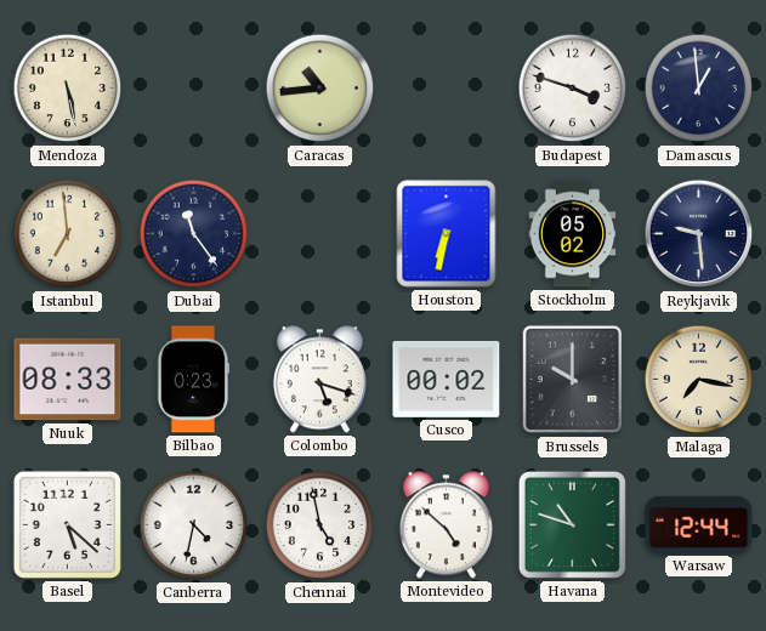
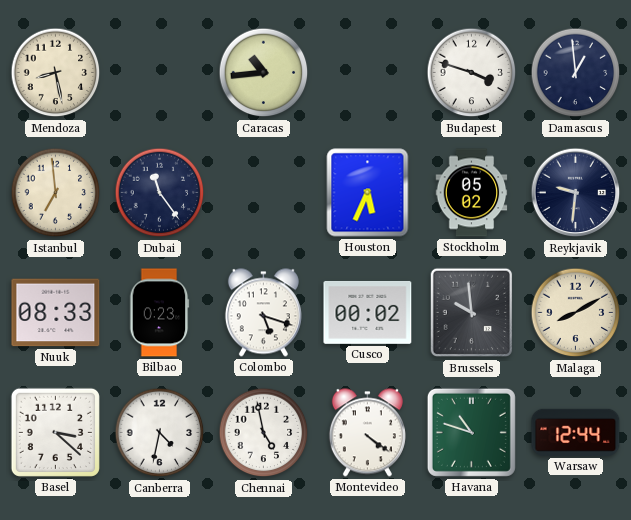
Mendoza: 5:28 -> 8:28 (56, 73)
Houston: 6:32 -> 5:34 (368, 193)
Reykjavik: 9:29 -> 9:31 (576, 193)
Brussels: 10:00 -> 9:59 (472, 313)
Malaga: 7:17 -> 8:10 (576, 313)
Basel: 5:22 -> 3:22 (55, 432)
Montevideo: 4:52 -> 4:21 (367, 433)
